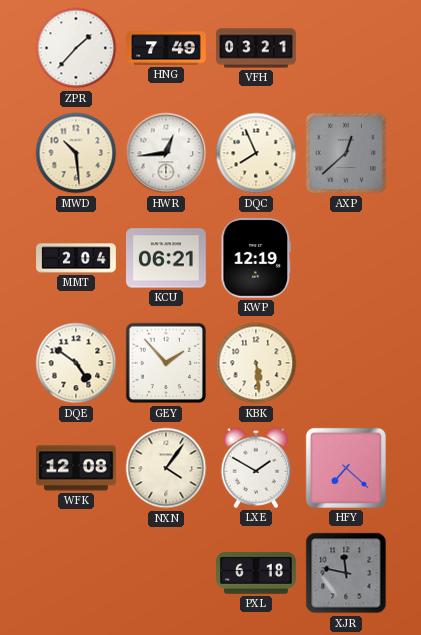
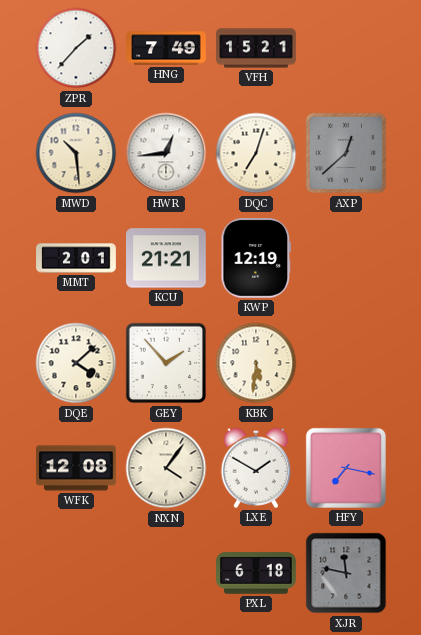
VFH: 03:21 -> 15:21 (256, 48)
DQC: 7:56 -> 7:03 (256, 153)
MMT: 2:04 -> 2:01 (76, 258)
KCU: 06:21 -> 21:21 (166, 258)
DQE: 4:51 -> 4:08 (76, 363)
KBK: 5:29 -> 5:31 (256, 363)
HFY: 7:22 -> 7:17 (346, 468)
